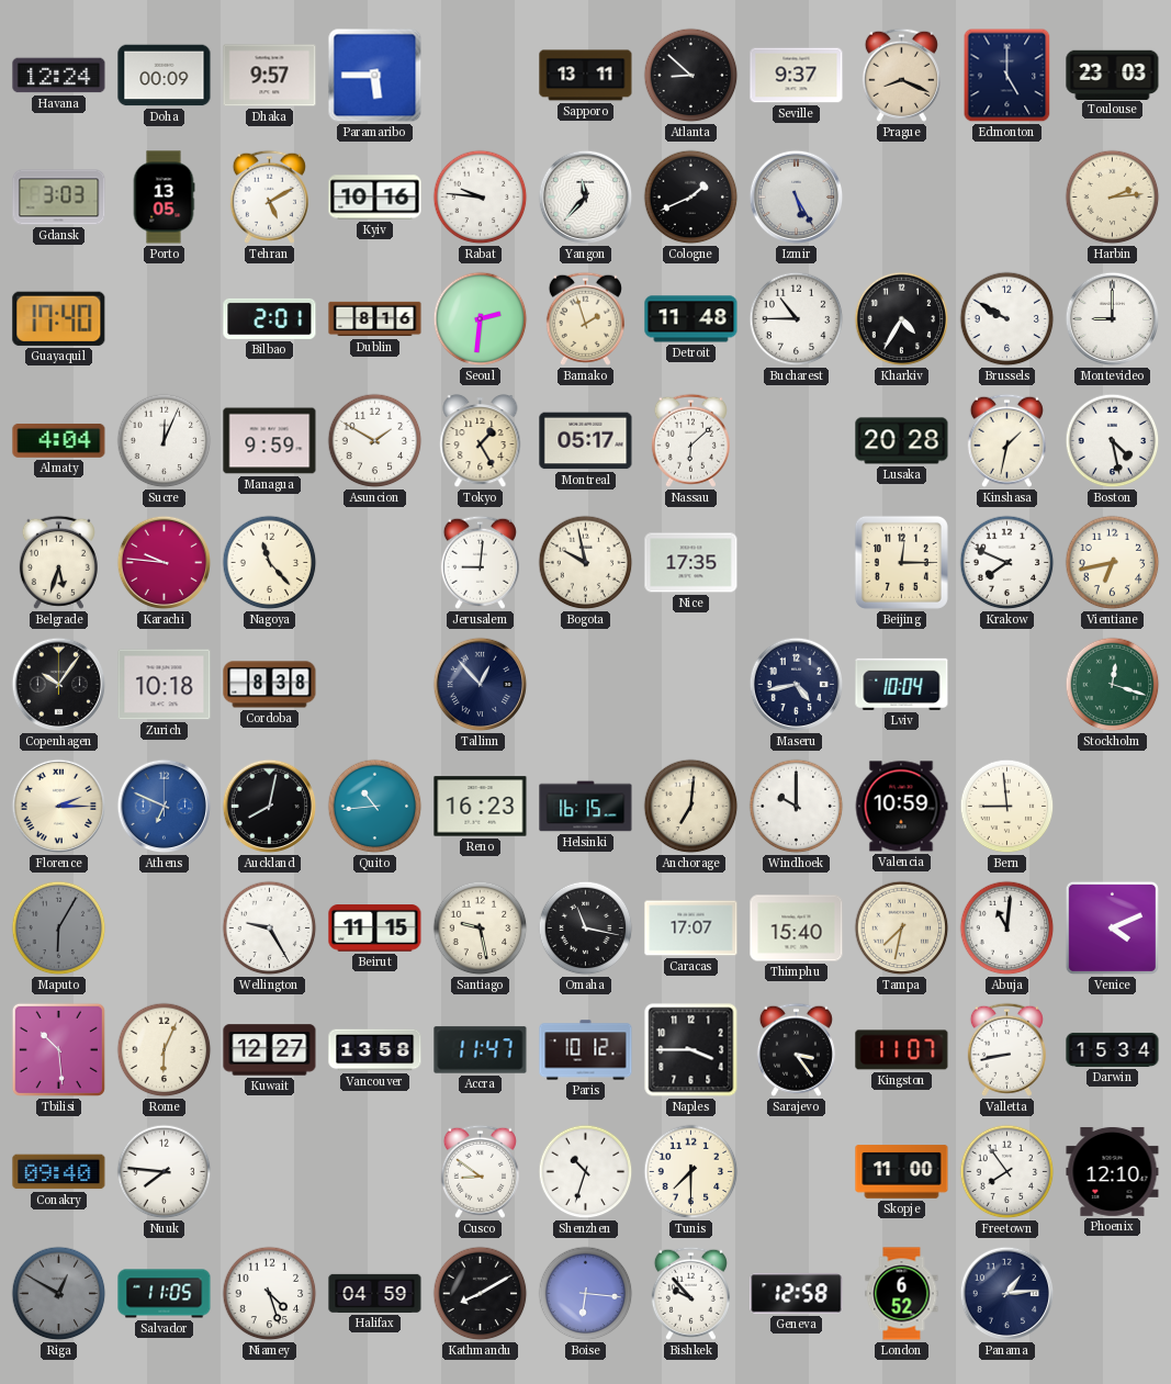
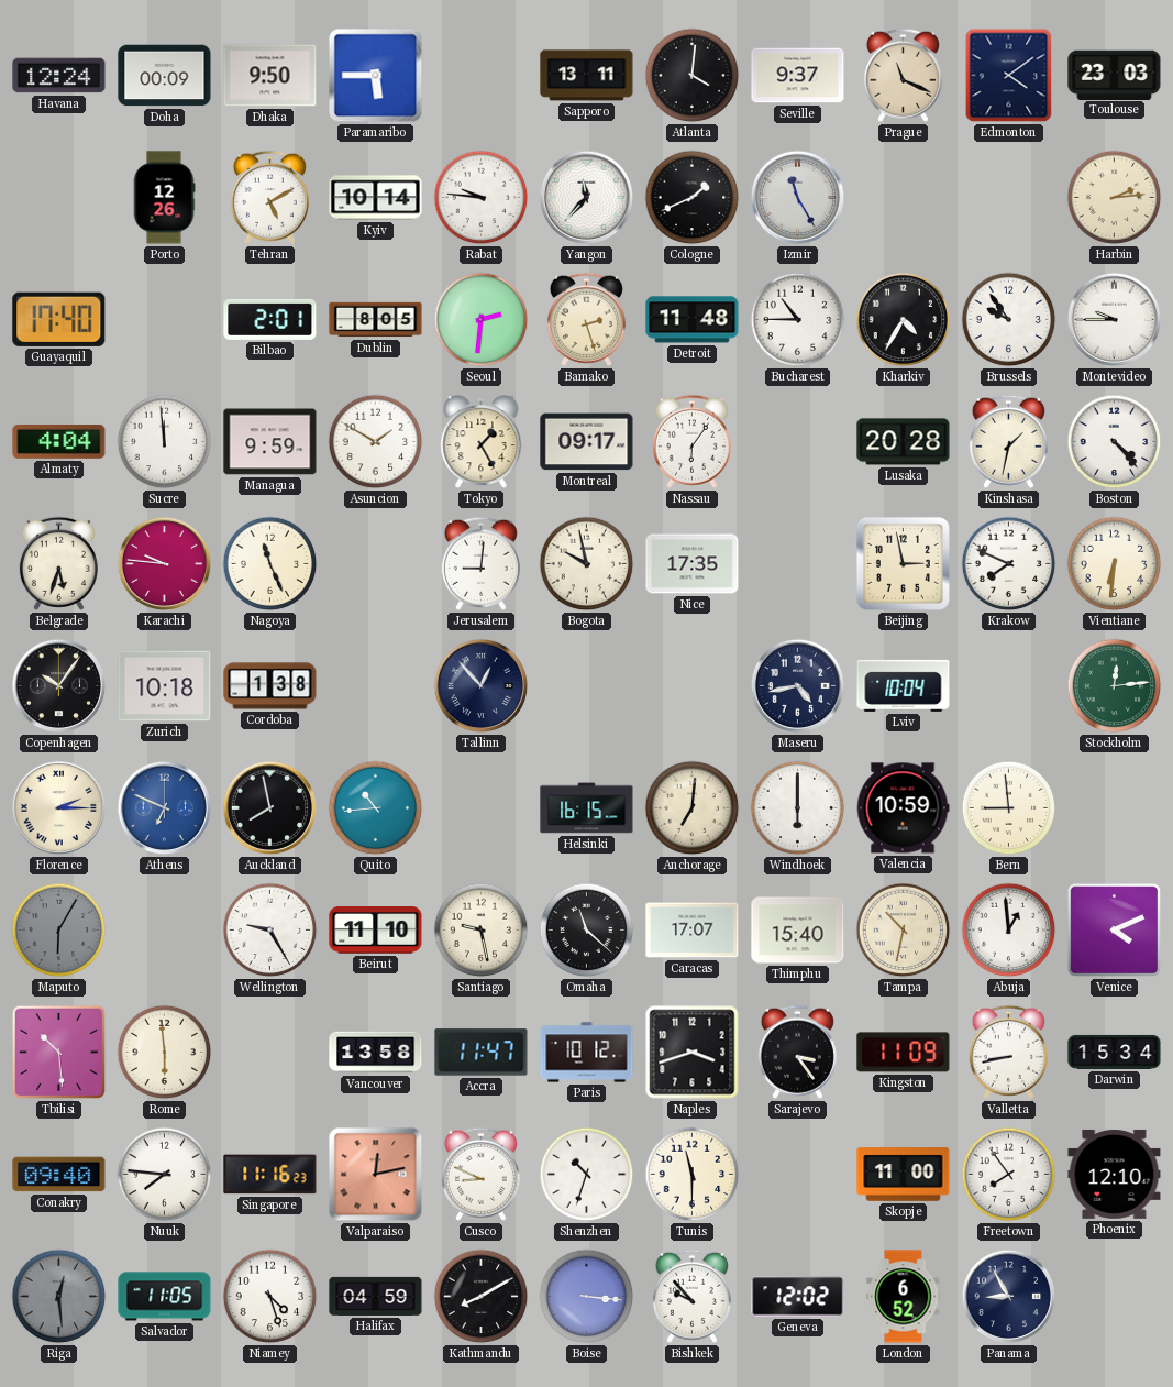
Dhaka: 9:57 -> 9:50 (270, 76)
Atlanta: 8:52 -> 4:01 (693, 76)
Prague: 8:19 -> 11:19 (903, 75)
Edmonton: 5:00 -> 4:09 (1009, 76)
Gdansk: 3:03 -> none (59, 198)
Porto: 13:05 -> 12:26 (164, 198)
Kyiv: 10:16 -> 10:14 (376, 198)
Izmir: 5:25 -> 11:25 (798, 198)
Dublin: 8:16 -> 8:05 (376, 320)
Bamako: 1:57 -> 2:27 (586, 319)
Brussels: 9:50 -> 9:54 (1009, 320)
Montevideo: 9:00 -> 9:45 (1115, 320)
Sucre: 12:04 -> 11:59 (165, 442)
Montreal: 05:17 -> 09:17 (587, 442)
Nassau: 6:08 -> 6:06 (691, 441)
Boston: 4:28 -> 4:23 (1115, 442)
Nagoya: 11:23 -> 11:26 (270, 564)
Beijing: 12:15 -> 2:58 (903, 563)
Vientiane: 6:43 -> 6:31 (1115, 564)
Cordoba: 8:38 -> 1:38 (270, 686)
Stockholm: 12:18 -> 12:14 (1115, 686)
Auckland: 8:02 -> 7:58 (270, 808)
Reno: 16:23 -> none (481, 807)
Windhoek: 10:00 -> 6:00 (798, 808)
Beirut: 11:15 -> 11:10 (376, 931)
Omaha: 11:17 -> 11:22 (587, 931)
Tampa: 7:32 -> 10:32 (904, 931)
Abuja: 11:01 -> 12:59 (1009, 931)
Rome: 6:04 -> 5:59 (165, 1053)
Kuwait: 12:27 -> none (270, 1050)
Naples: 3:45 -> 3:42 (693, 1053)
Kingston: 11:07 -> 11:09 (904, 1053)
Singapore: none -> 11:16 (270, 1175)
Valparaiso: none -> 12:13 (376, 1175)
Cusco: 8:51 -> 8:49 (480, 1174)
Tunis: 7:30 -> 11:30 (693, 1175)
Riga: 12:50 -> 12:29 (59, 1297)
Boise: 6:16 -> 3:16 (587, 1297)
Geneva: 12:58 -> 12:02 (798, 1297)
Panama: 1:14 -> 8:55 (1009, 1297)
